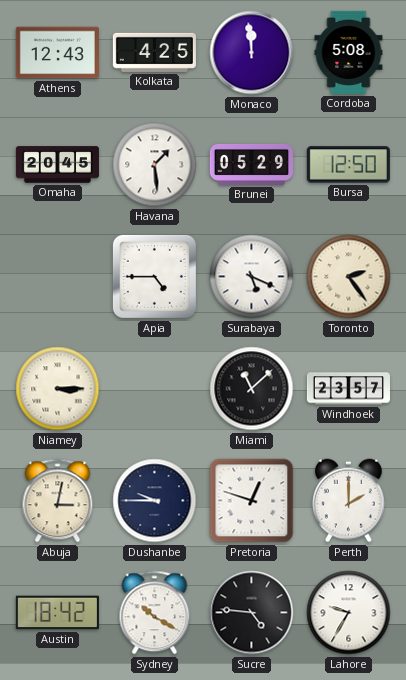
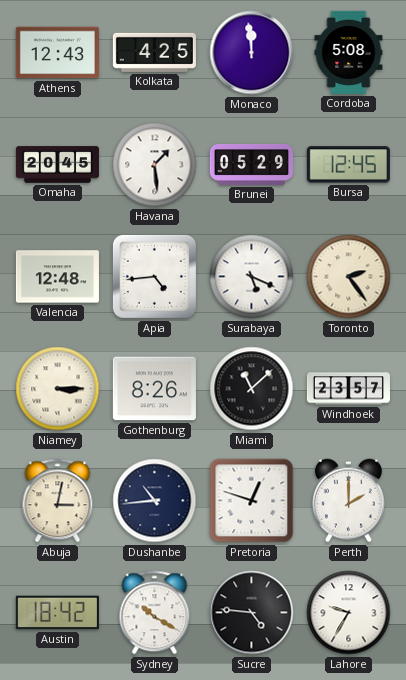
Bursa: 12:50 -> 12:45 (348, 165)
Valencia: none -> 12:48 (57, 277)
Apia: 4:45 -> 4:44 (154, 276)
Gothenburg: none -> 8:26 (154, 389)
Dushanbe: 9:45 -> 10:44 (155, 501)
